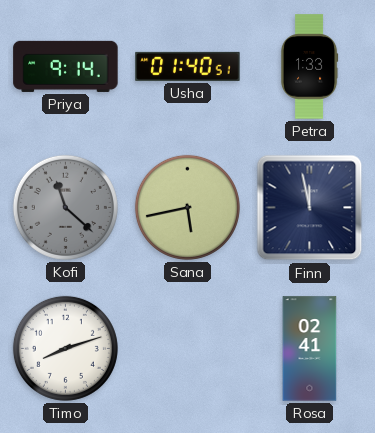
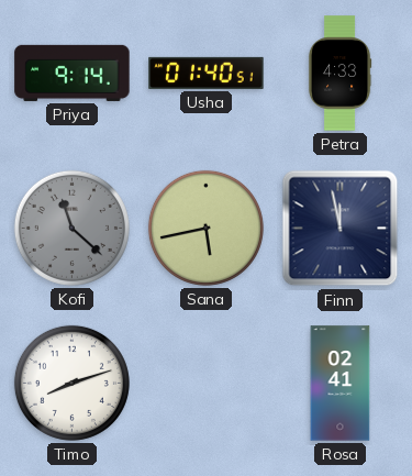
Petra: 1:33 -> 4:33 (339, 74)
